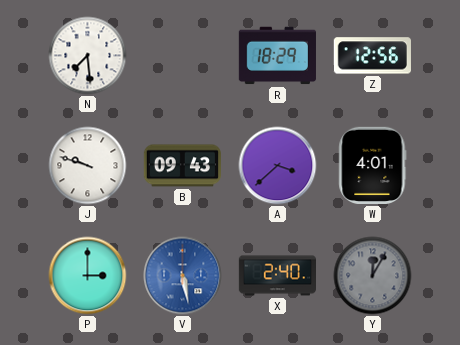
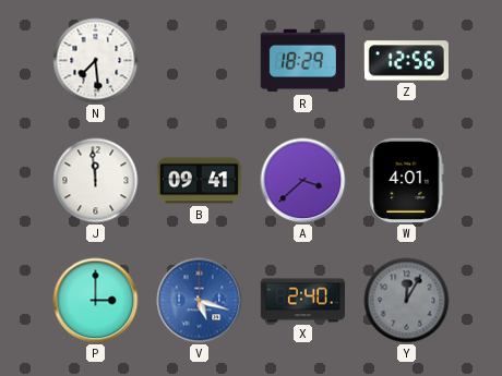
J: 9:48 -> 11:59 (96, 181)
B: 09:43 -> 09:41 (199, 181)
V: 5:28 -> 5:18 (200, 301)
